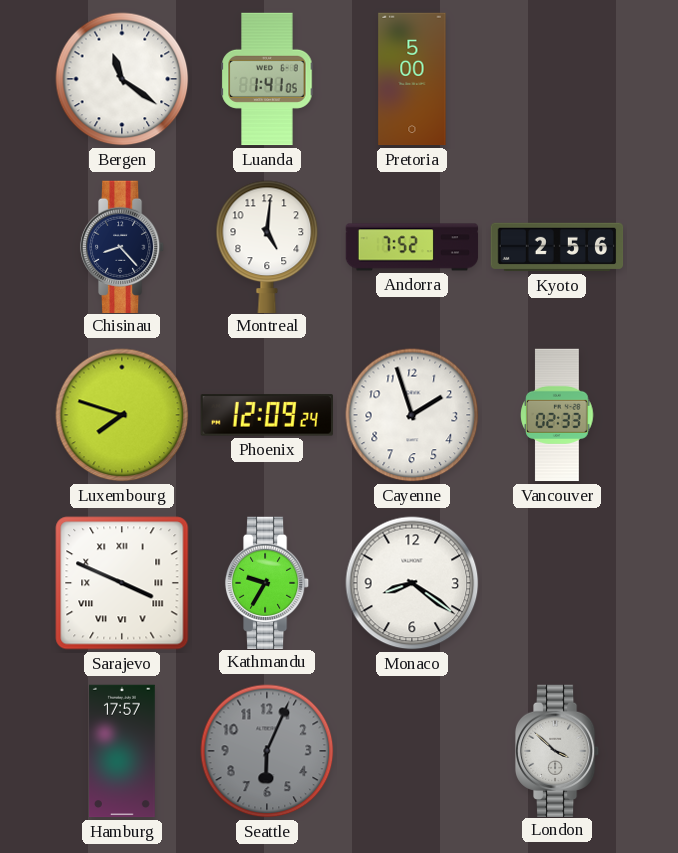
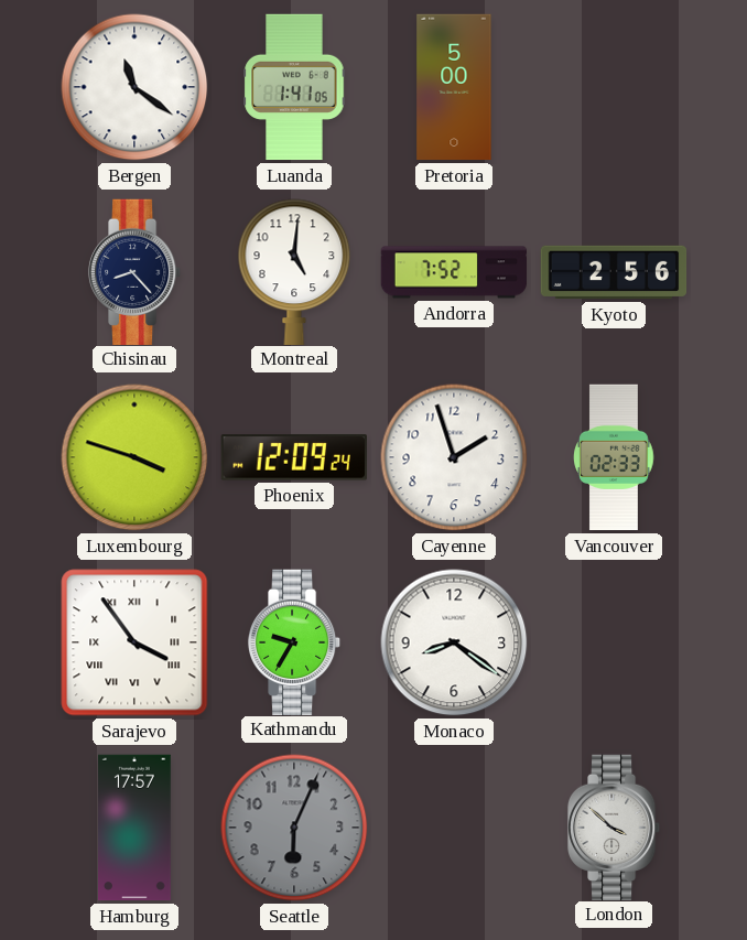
Luxembourg: 7:48 -> 3:48 (134, 457)
Sarajevo: 3:49 -> 3:54 (134, 642)
